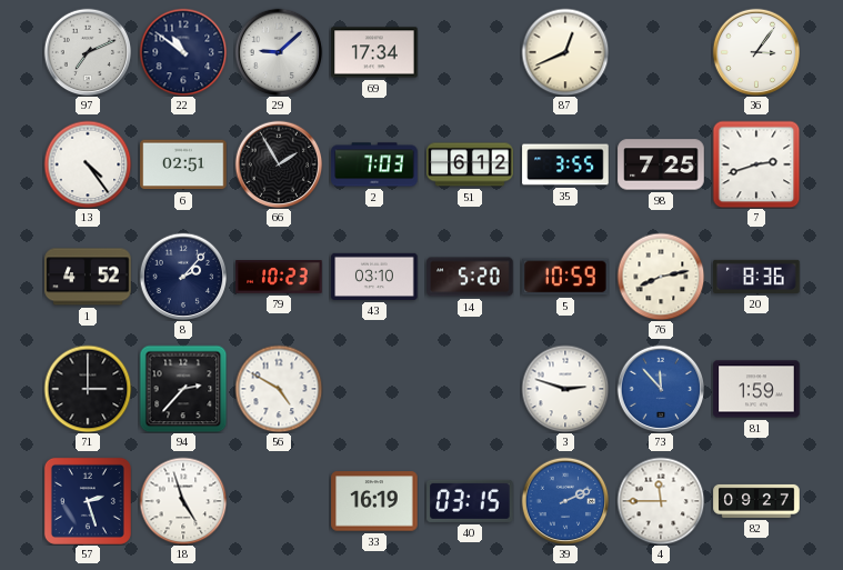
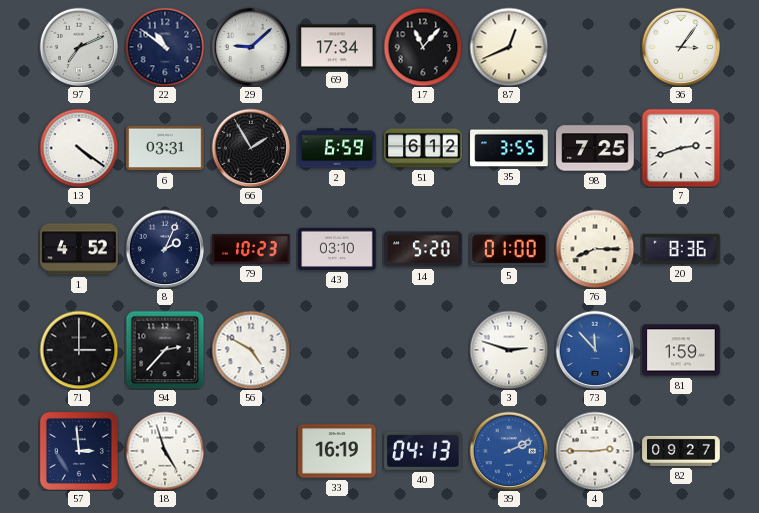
17: none -> 11:07 (423, 47)
13: 4:24 -> 4:21 (79, 148)
6: 02:51 -> 03:31 (165, 148)
2: 7:03 -> 6:59 (337, 148)
8: 2:07 -> 2:04 (165, 249)
5: 10:59 -> 01:00 (509, 249)
76: 8:13 -> 8:15 (595, 249)
57: 2:27 -> 2:59 (79, 451)
40: 03:15 -> 04:13 (423, 451)
4: 11:45 -> 2:45 (595, 451)
